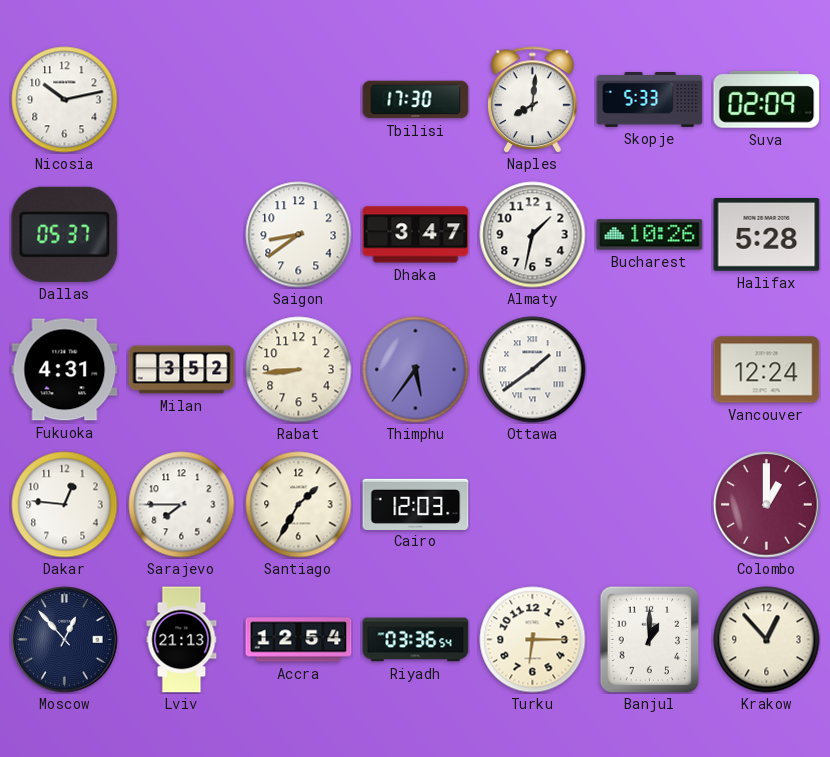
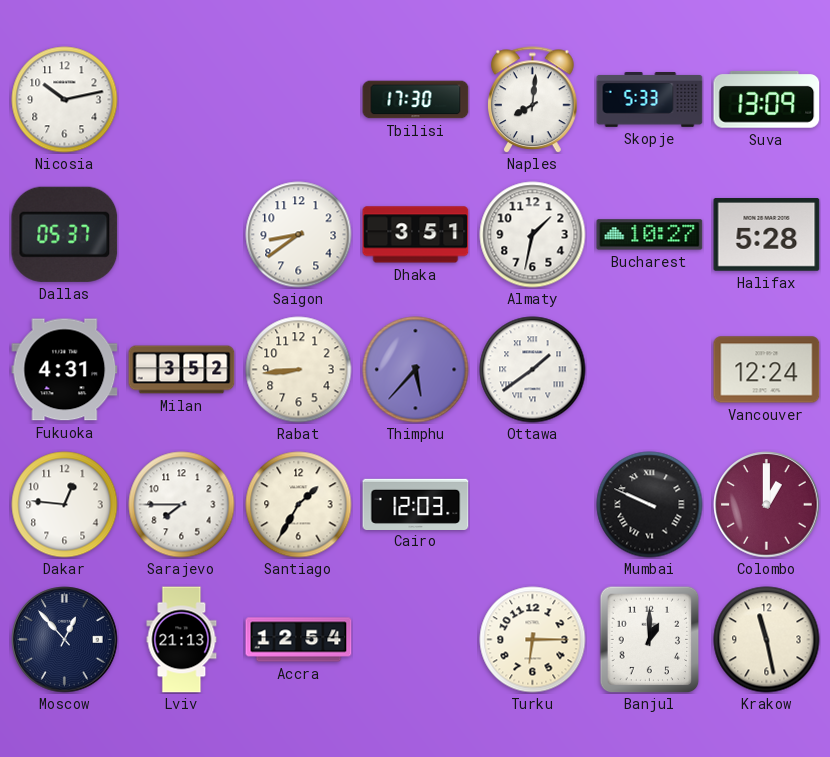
Suva: 02:09 -> 13:09 (767, 100)
Dhaka: 3:47 -> 3:51 (416, 235)
Bucharest: 10:26 -> 10:27 (650, 235)
Thimphu: 5:36 -> 5:37 (416, 370)
Mumbai: none -> 9:49 (650, 505)
Riyadh: 03:36 -> none (416, 640)
Krakow: 12:53 -> 11:28 (767, 640)
